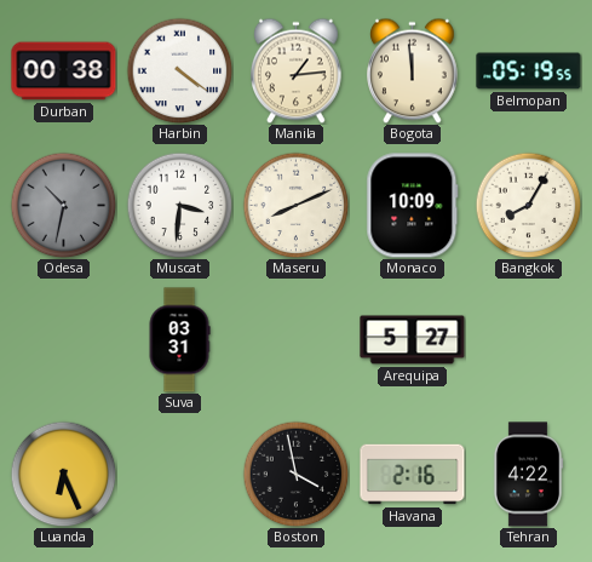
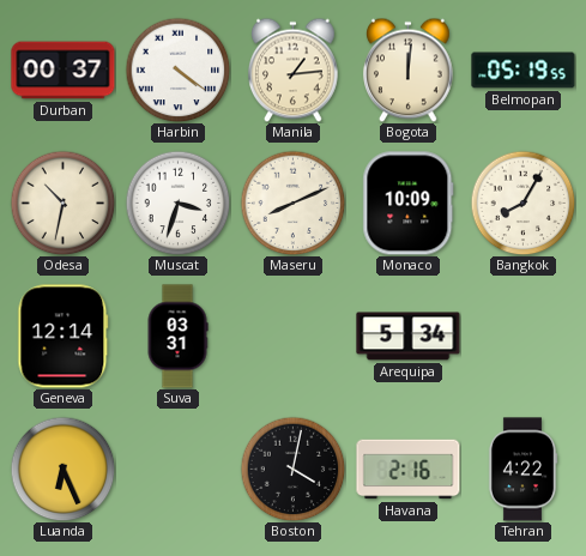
Durban: 00:38 -> 00:37 (64, 71)
Bogota: 11:59 -> 12:01 (409, 69)
Odesa dial: grey -> cream (62, 203)
Muscat: 3:31 -> 3:33 (177, 203)
Geneva: none -> 12:14 (64, 337)
Arequipa: 5:27 -> 5:34 (409, 337)
Boston: 3:58 -> 4:02 (292, 469)
